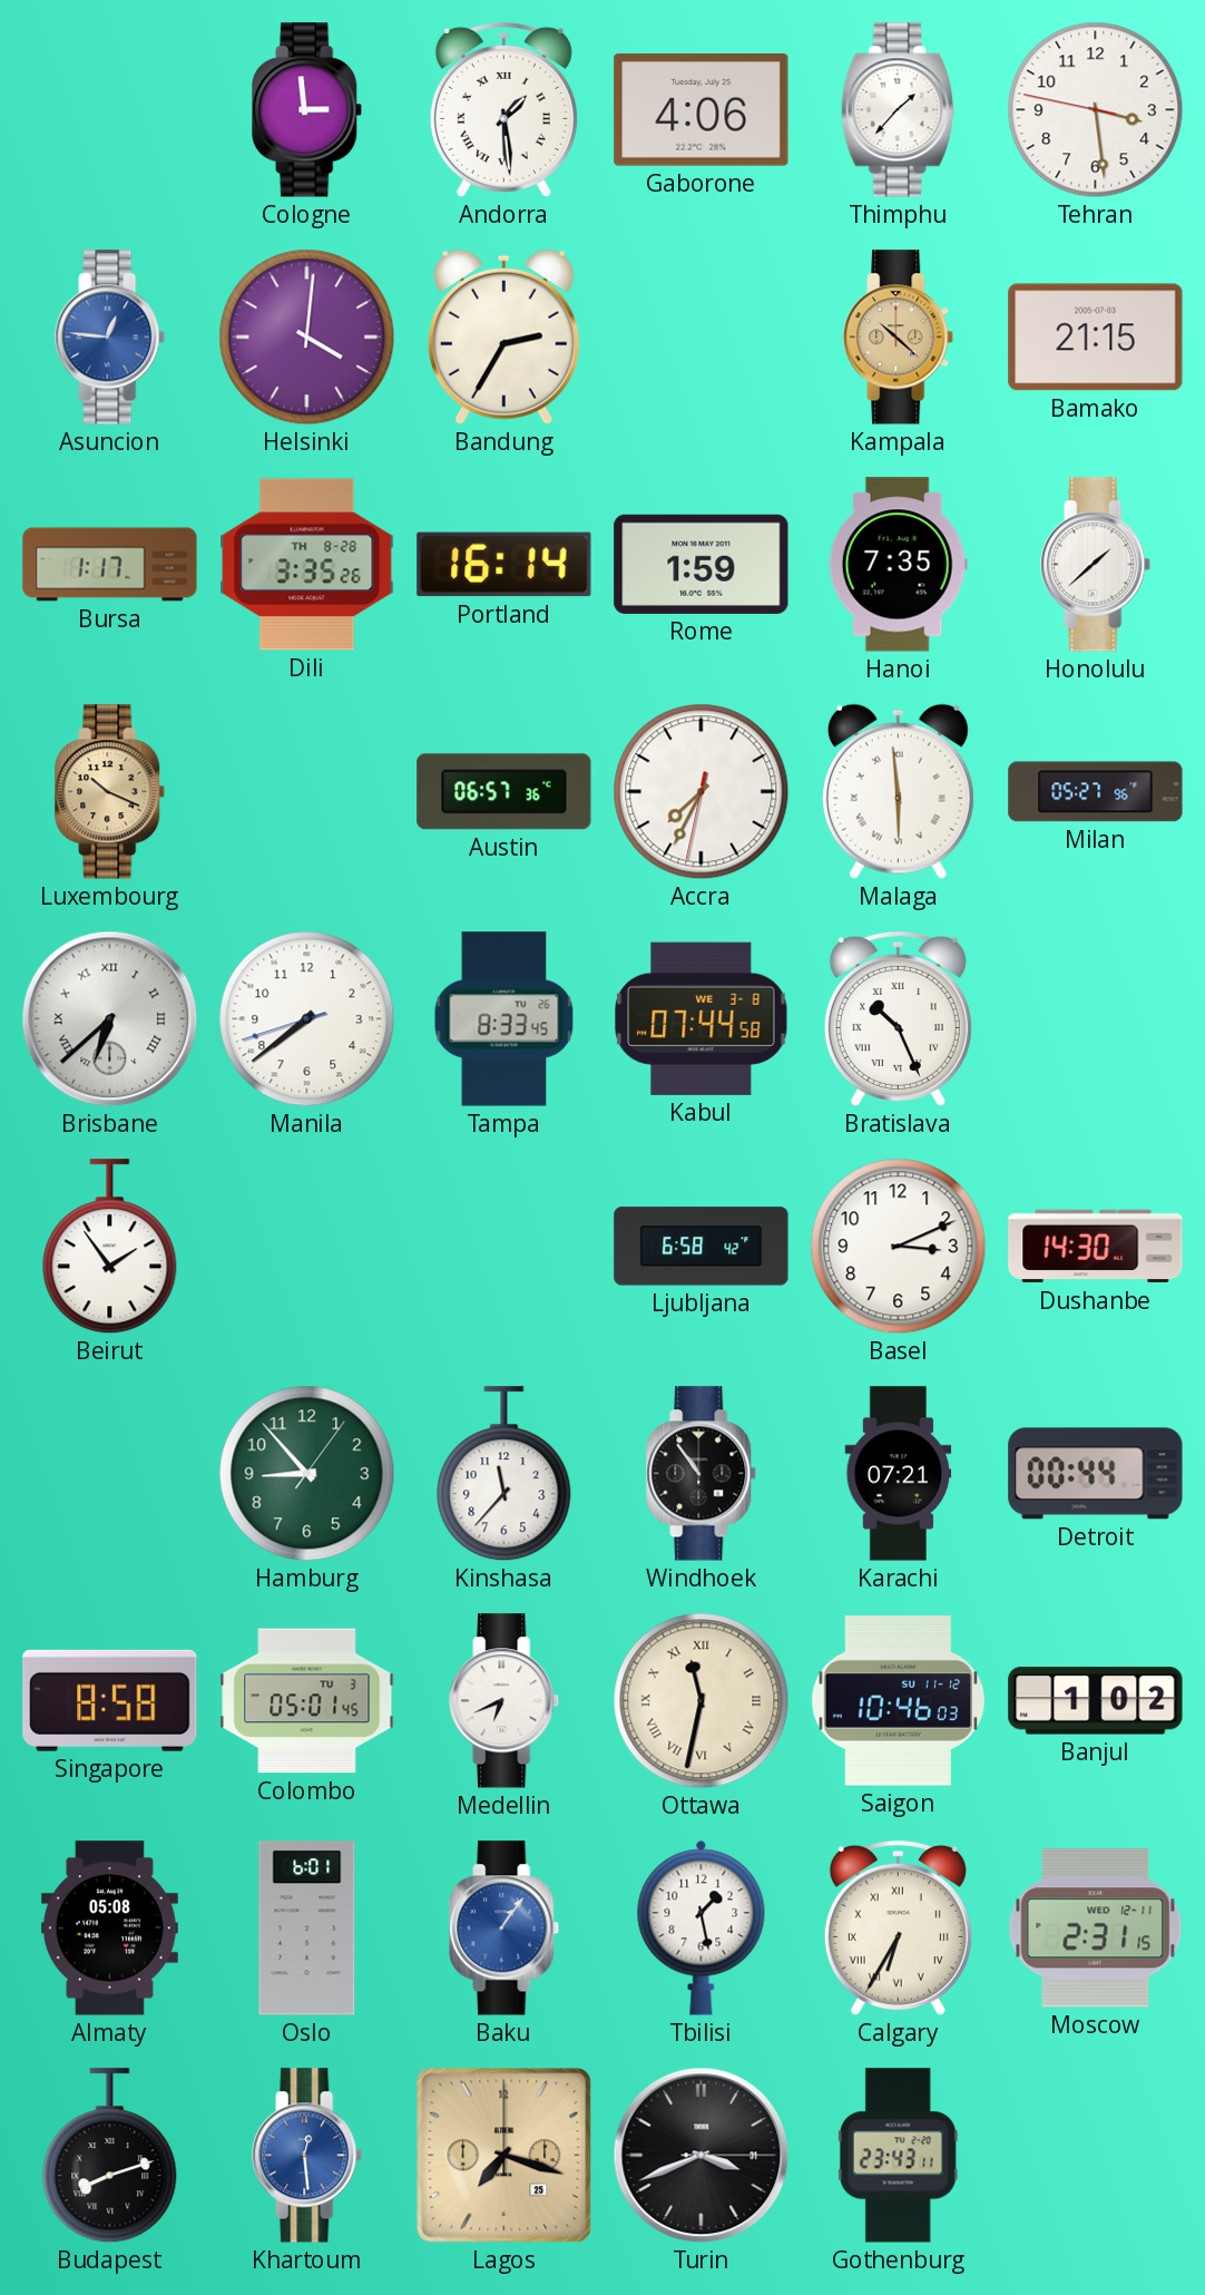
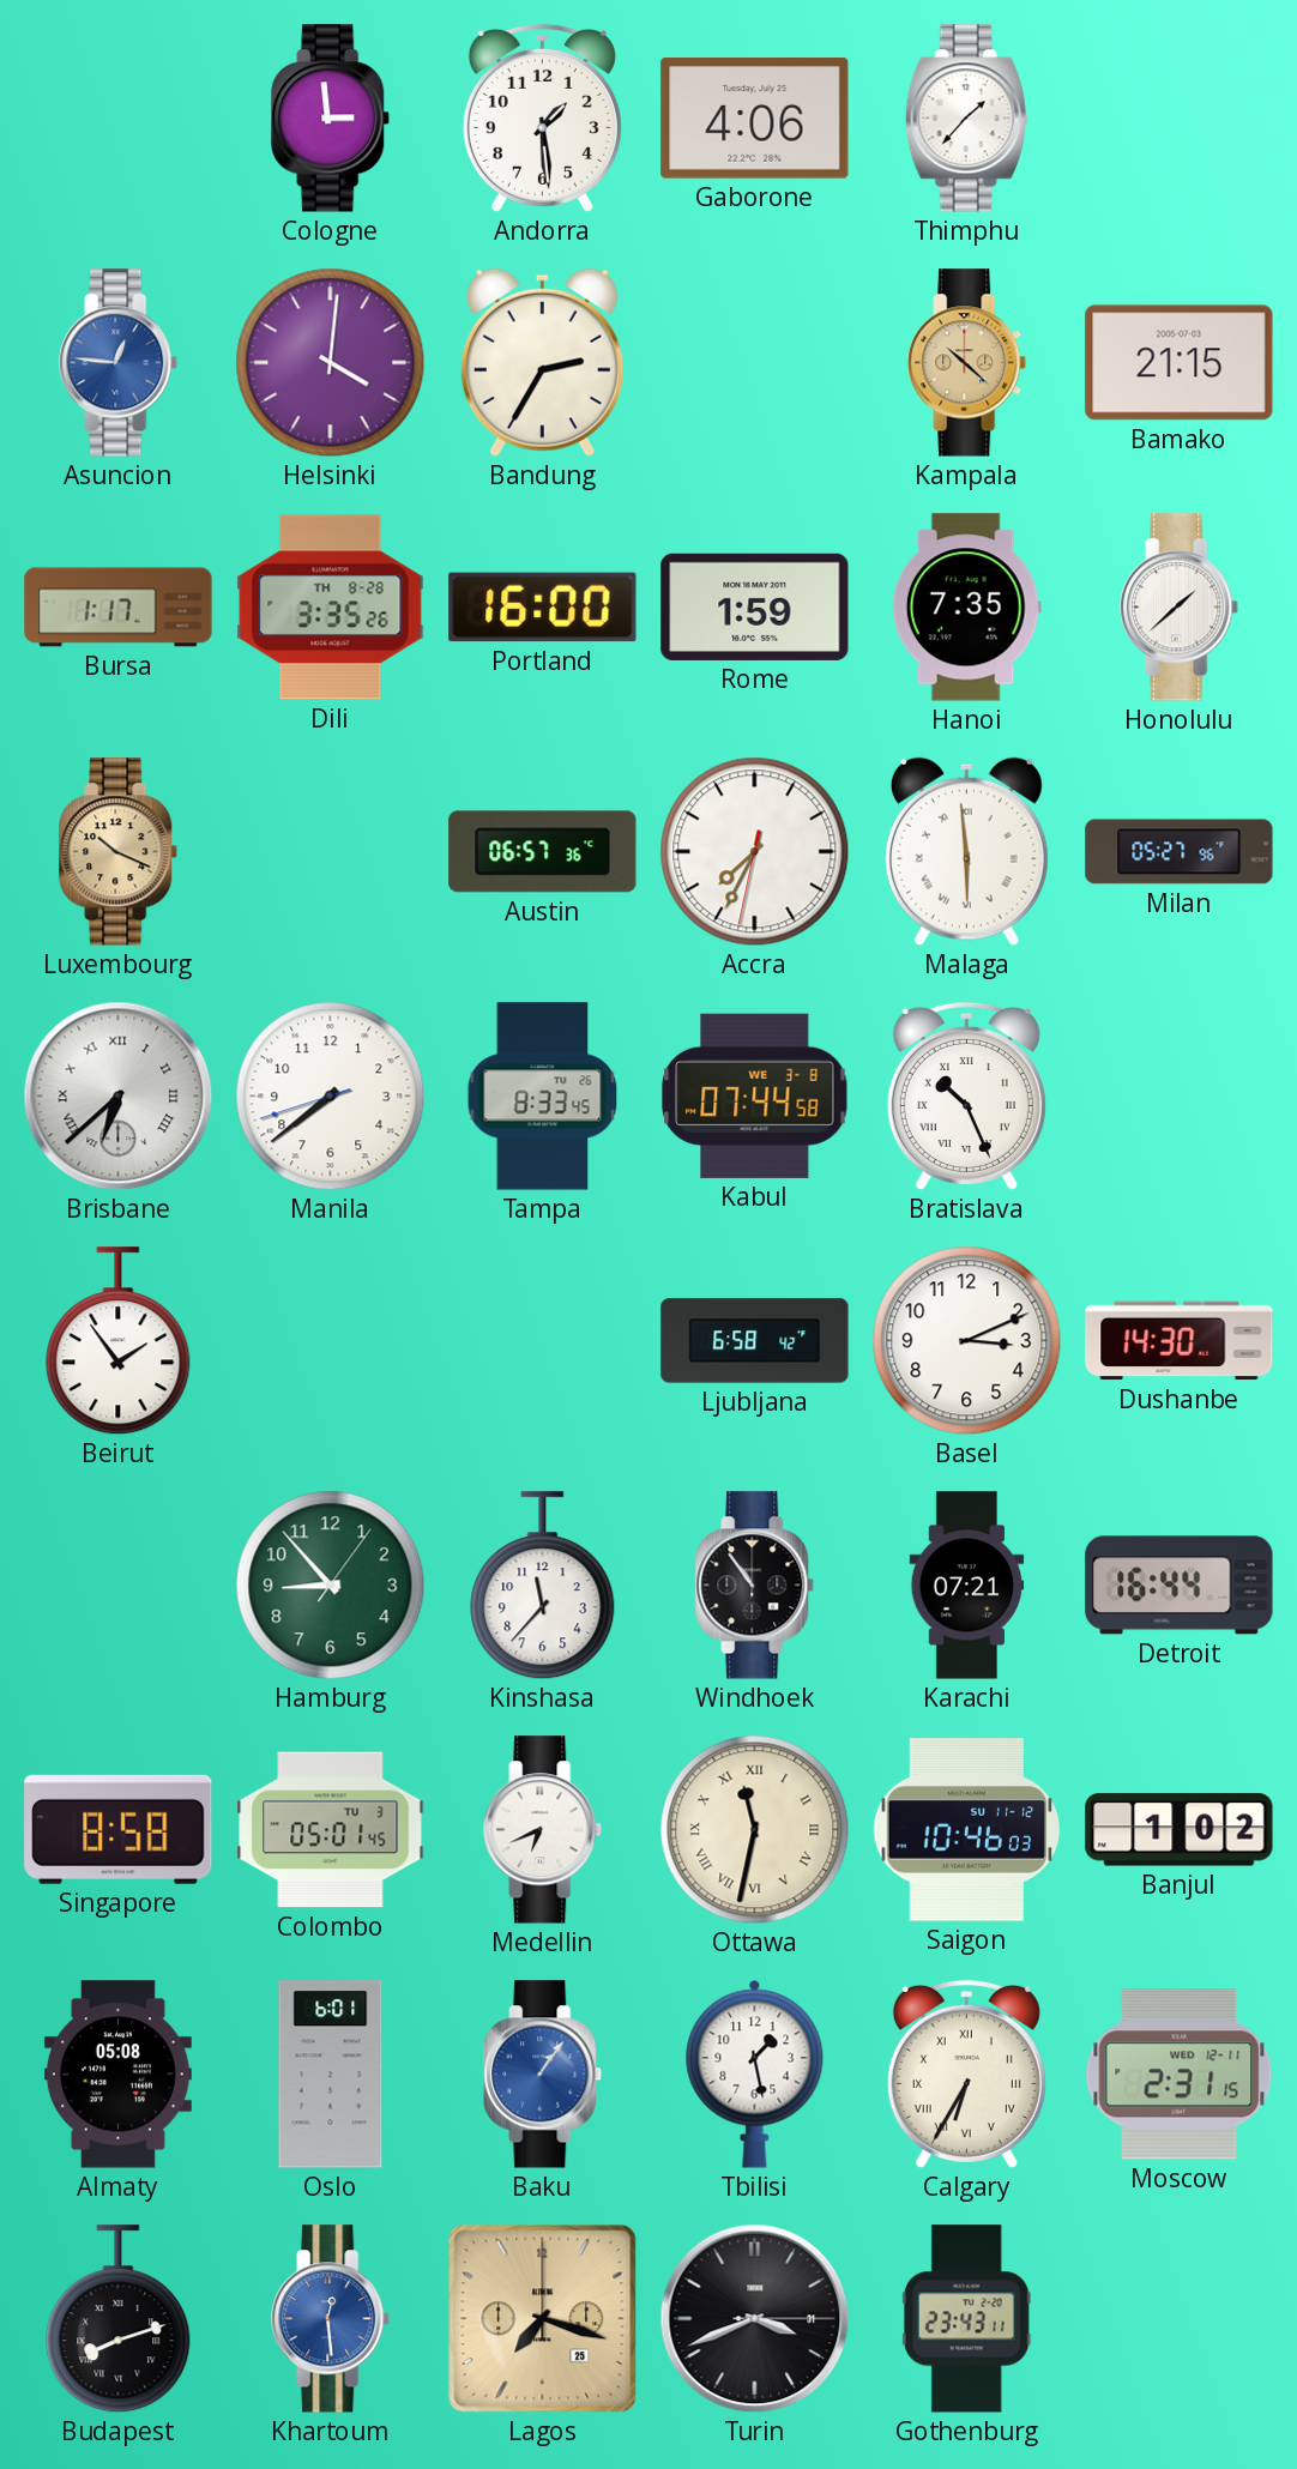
Andorra numerals: Roman -> Arabic (542, 117)
Tehran: 3:28 -> none (1096, 110)
Portland: 16:14 -> 16:00 (543, 608)
Detroit: 00:44 -> 16:44 (1180, 1586)
